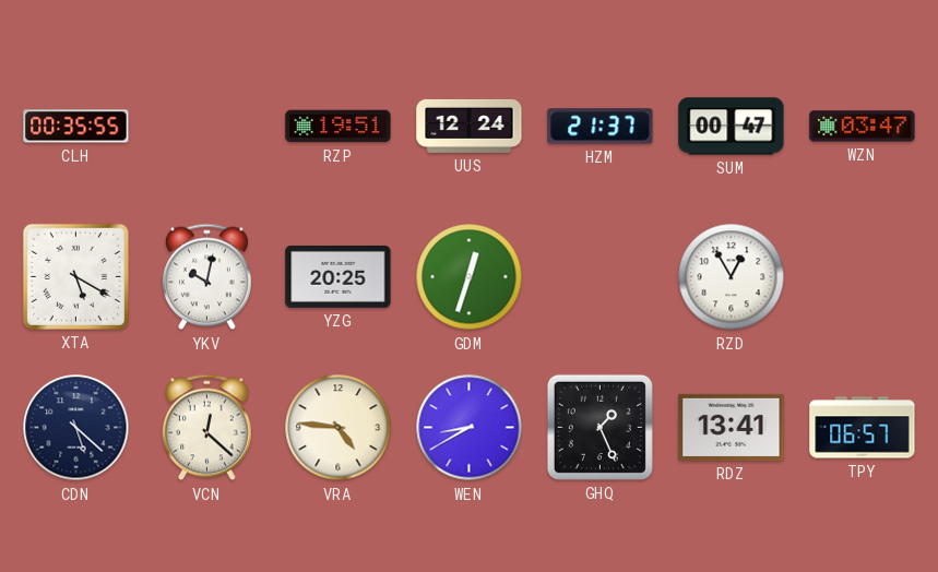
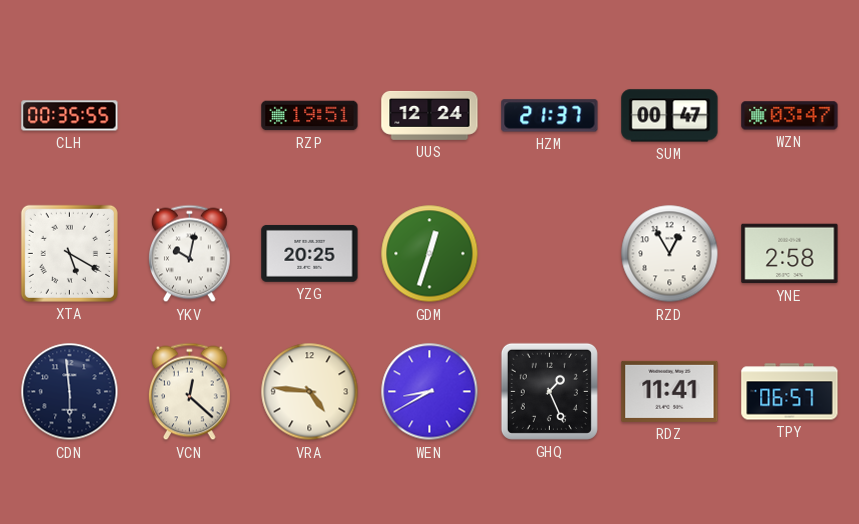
YNE: none -> 2:58 (790, 254)
CDN: 5:22 -> 5:59 (70, 392)
RDZ: 13:41 -> 11:41 (670, 391)
